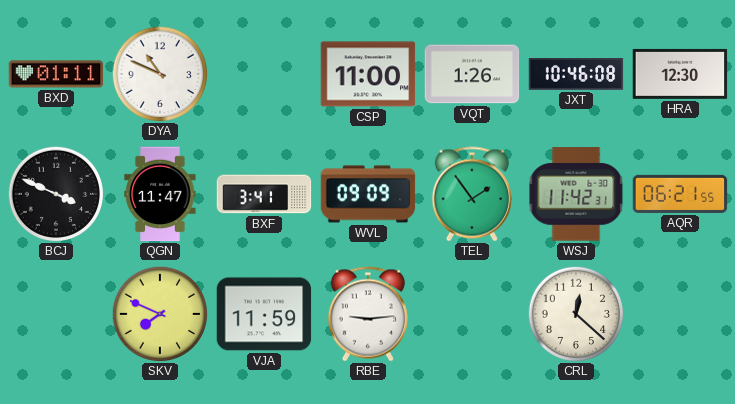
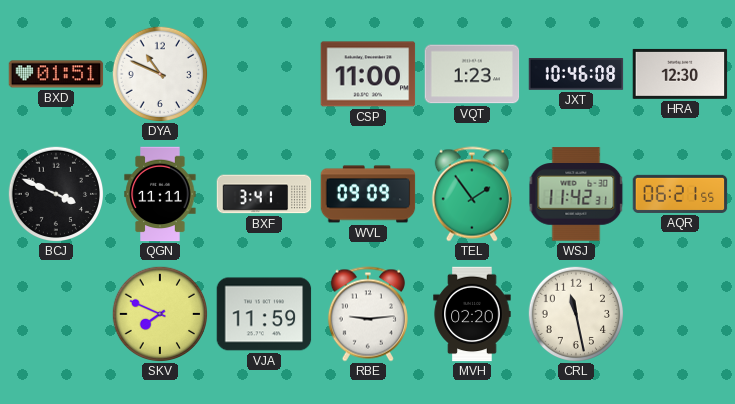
BXD: 01:11 -> 01:51 (56, 74)
VQT: 1:26 -> 1:23 (472, 74)
QGN: 11:47 -> 11:11 (160, 194)
MVH: none -> 02:20 (472, 314)
CRL: 12:22 -> 11:28 (575, 313)
